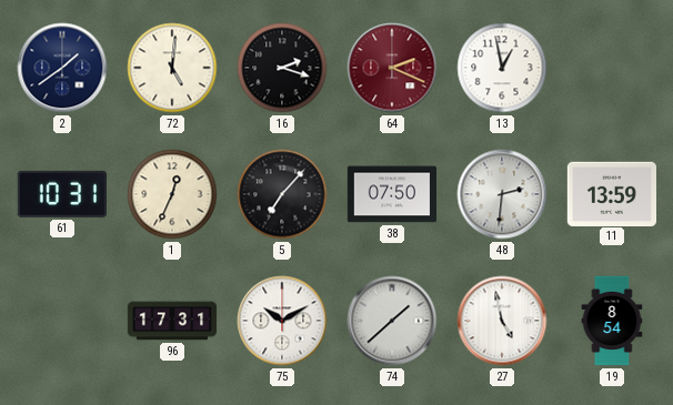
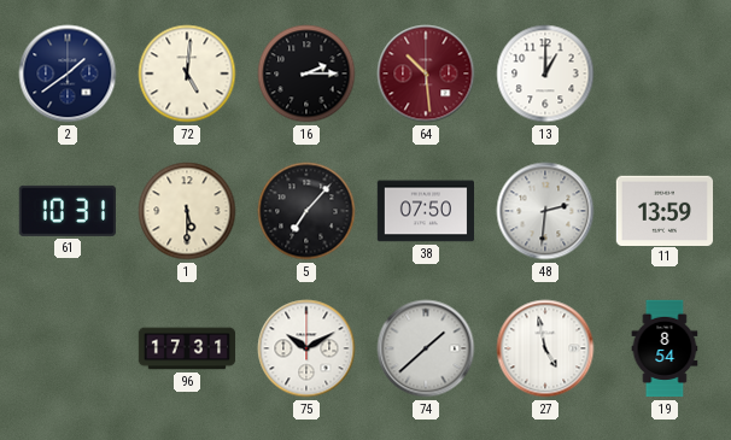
16: 2:18 -> 2:15 (306, 74)
64: 2:19 -> 10:29 (426, 74)
13: 12:58 -> 1:00 (545, 74)
1: 12:34 -> 5:30 (187, 211)
